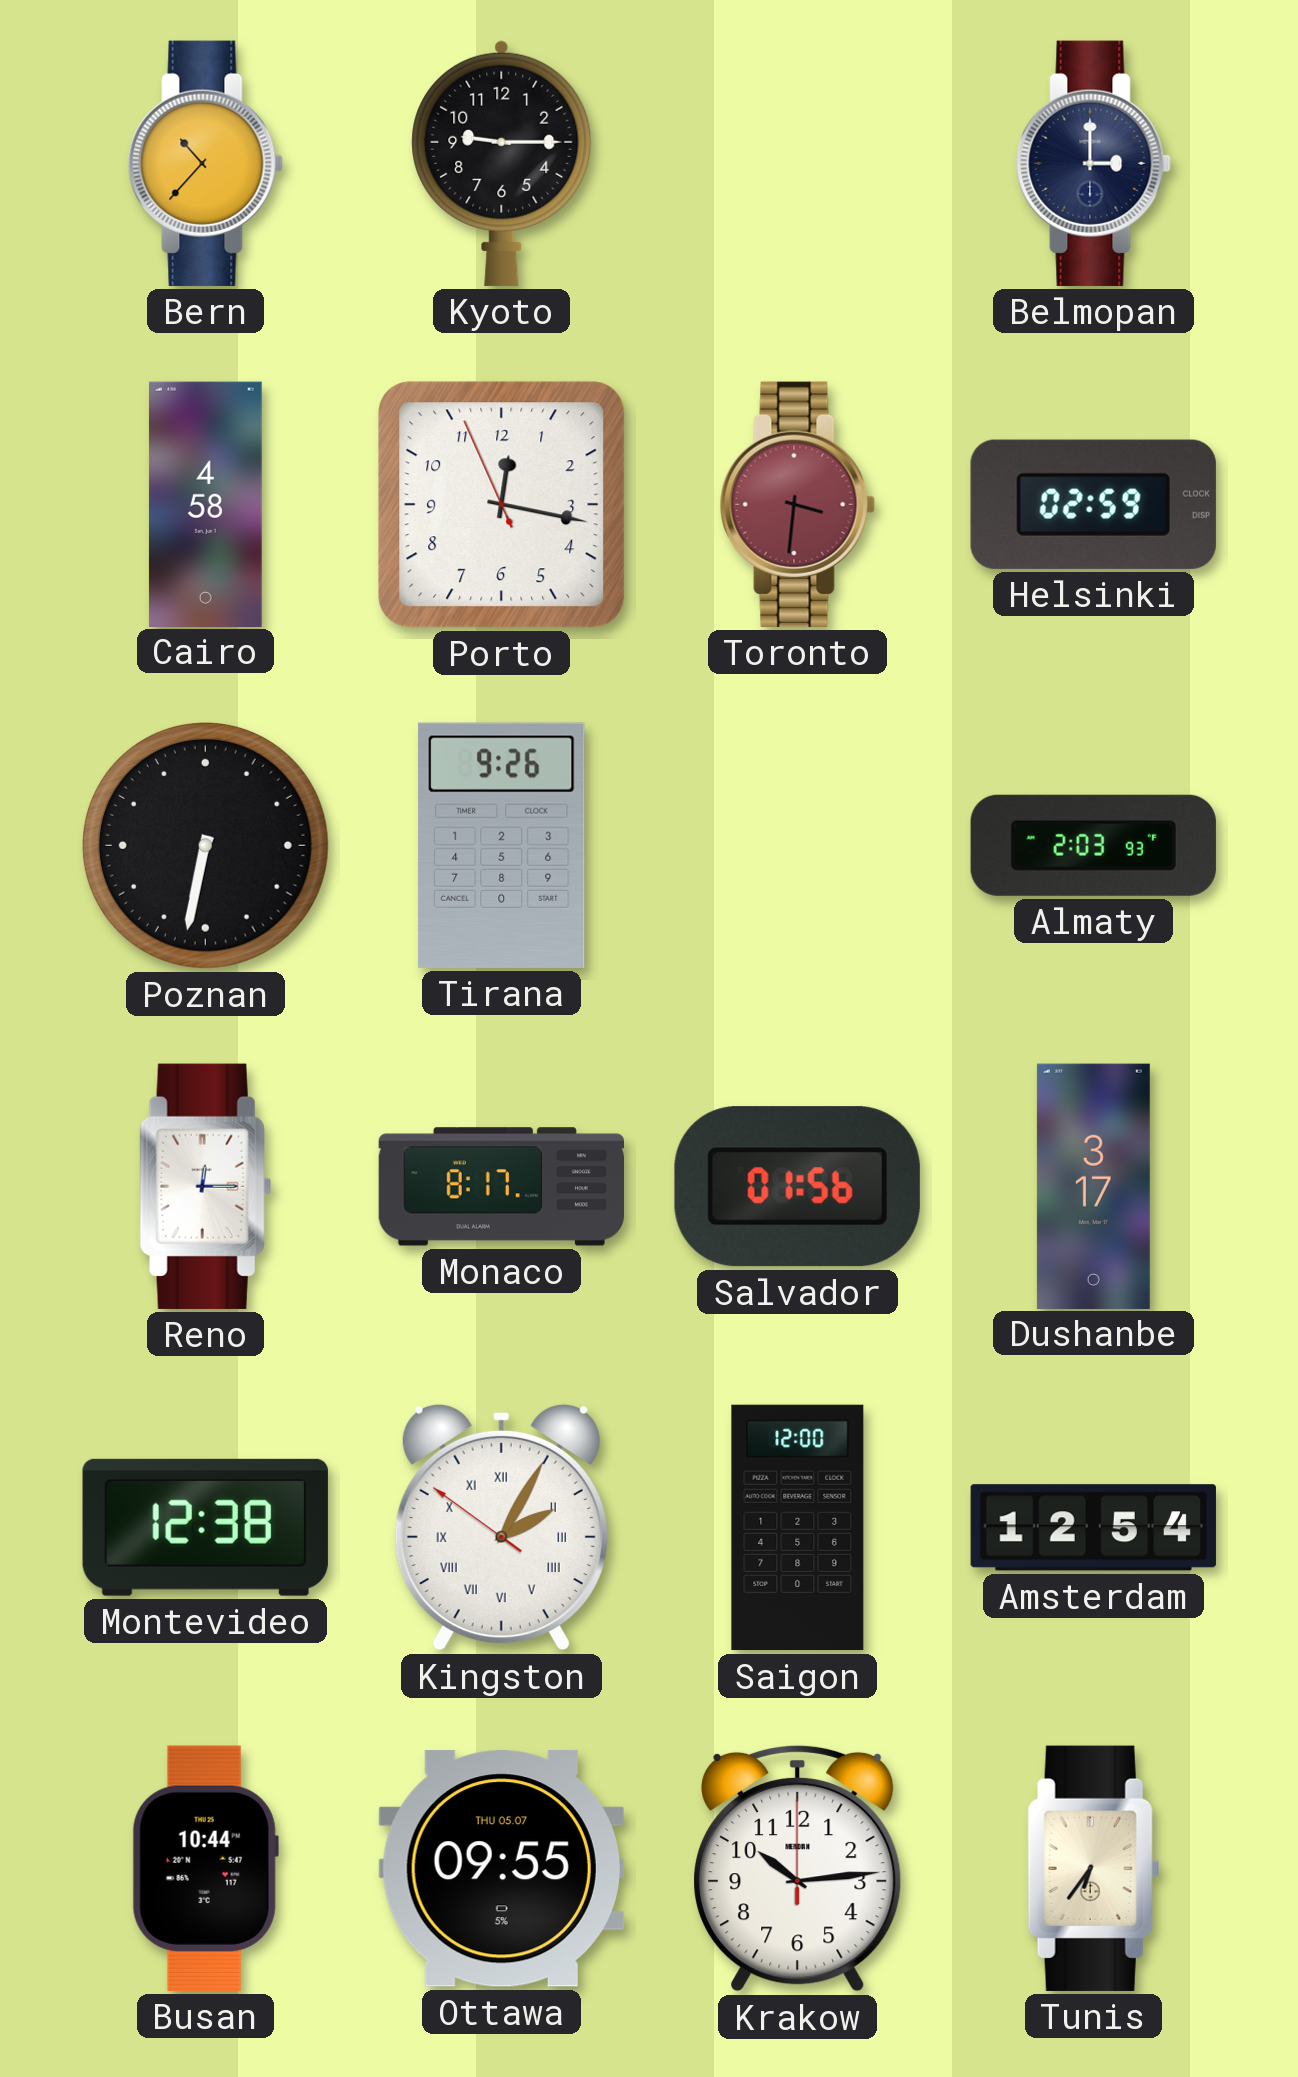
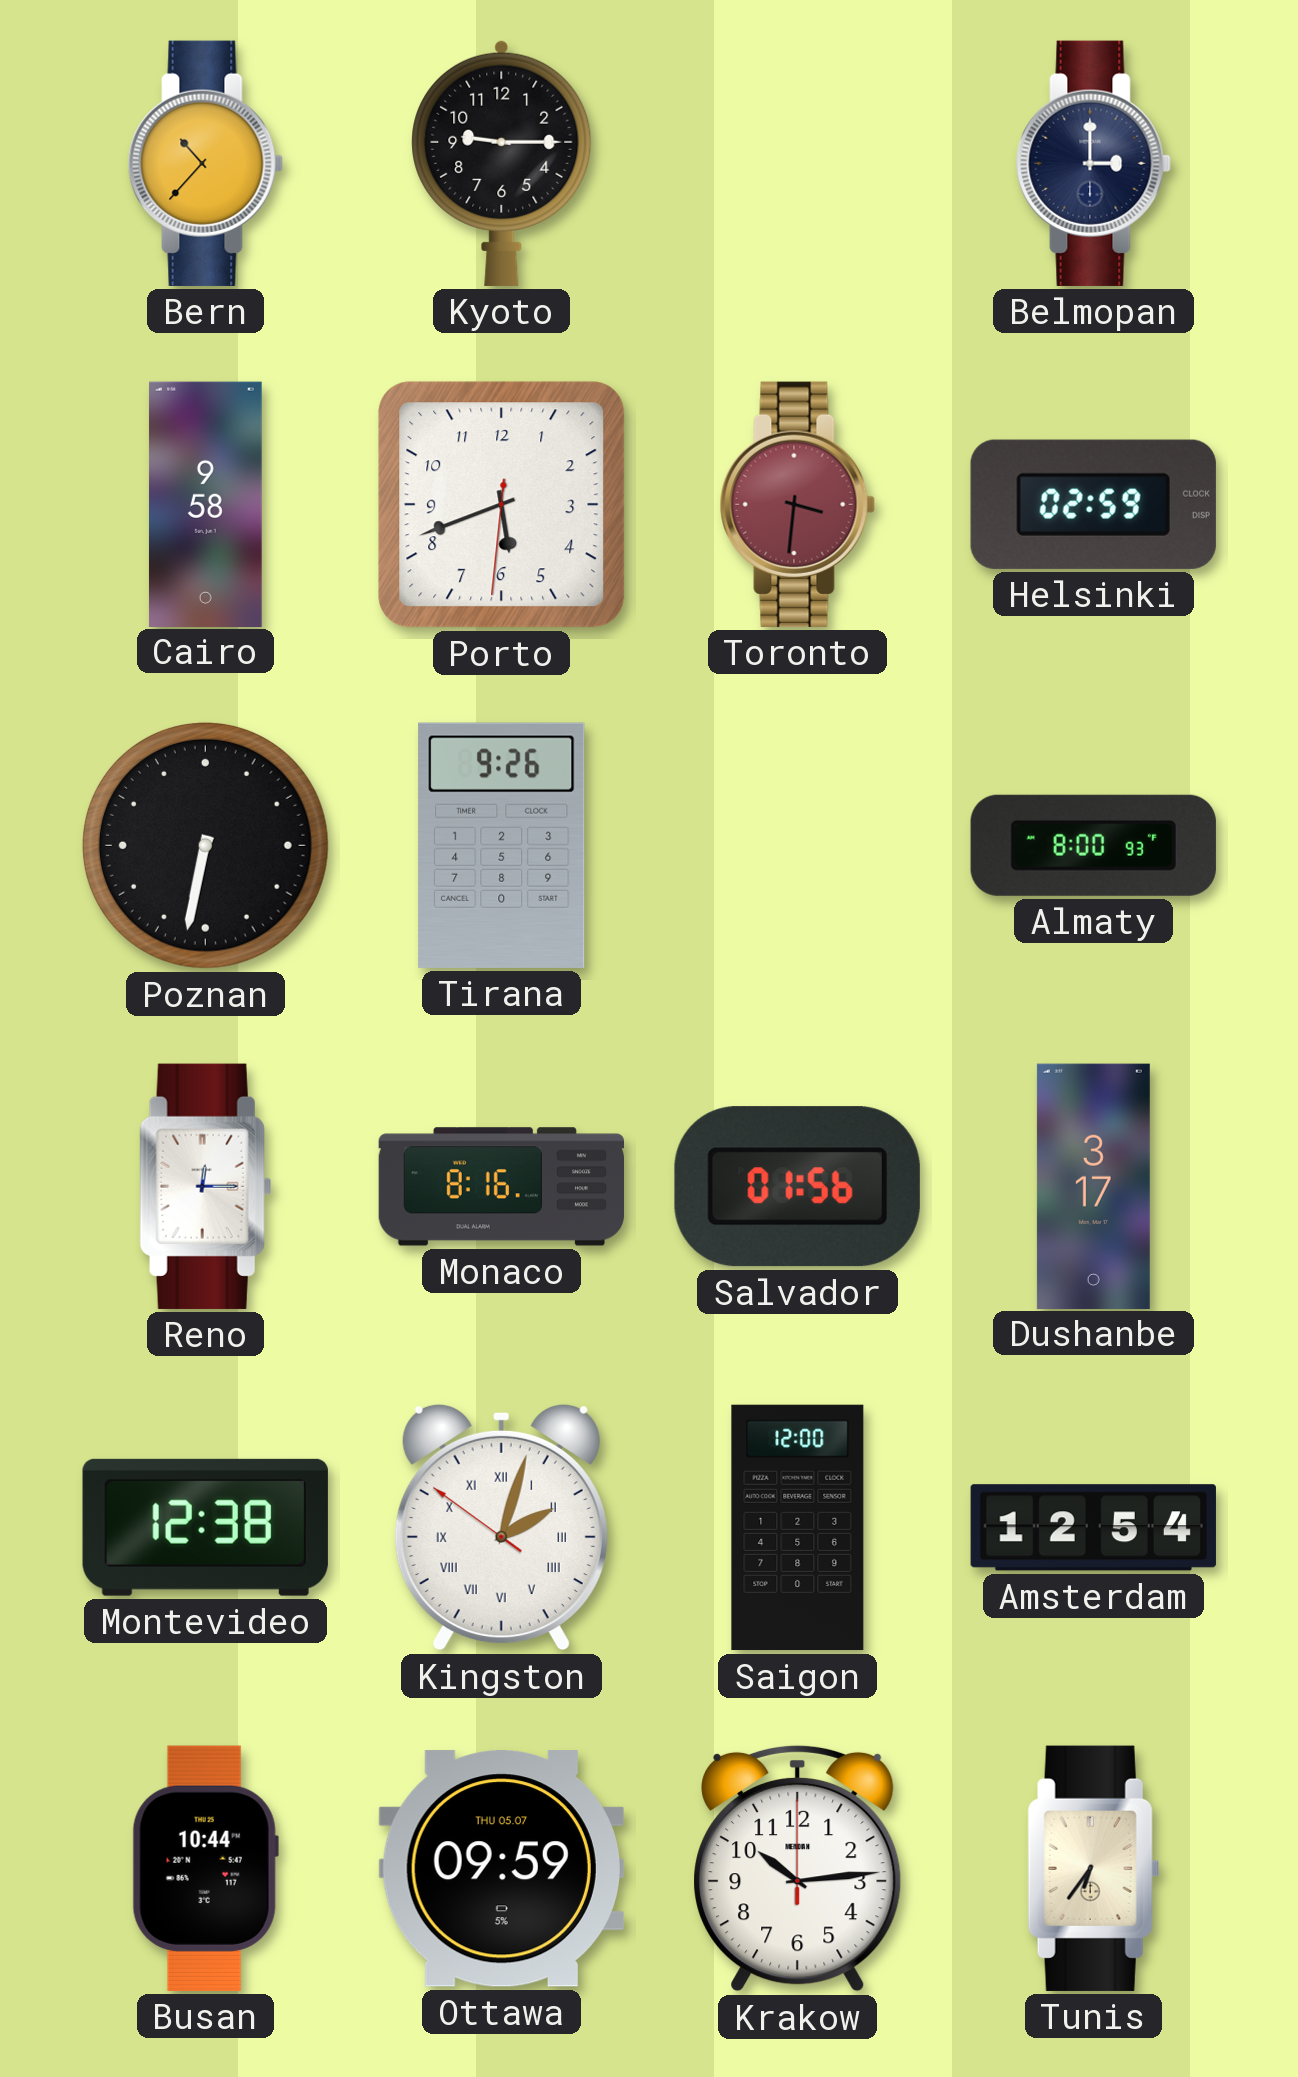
Cairo: 4:58 -> 9:58 (205, 504)
Porto: 12:16 -> 5:41 (502, 505)
Almaty: 2:03 -> 8:00 (1093, 845)
Monaco: 8:17 -> 8:16 (502, 1187)
Kingston: 2:04 -> 2:02 (501, 1527)
Ottawa: 09:55 -> 09:59 (501, 1869)
